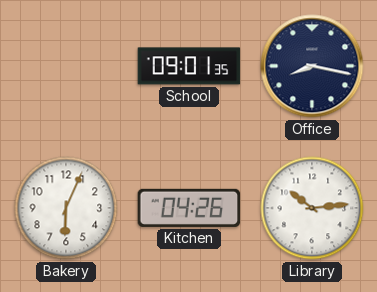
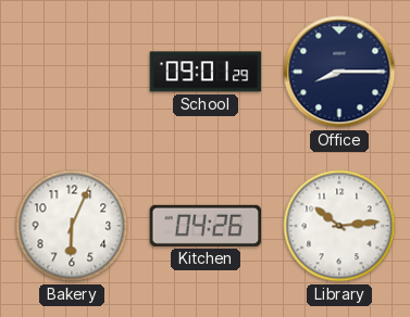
School: 09:01:35 -> 09:01:29 (206, 72)
Office: 8:17 -> 8:15 (339, 72)
